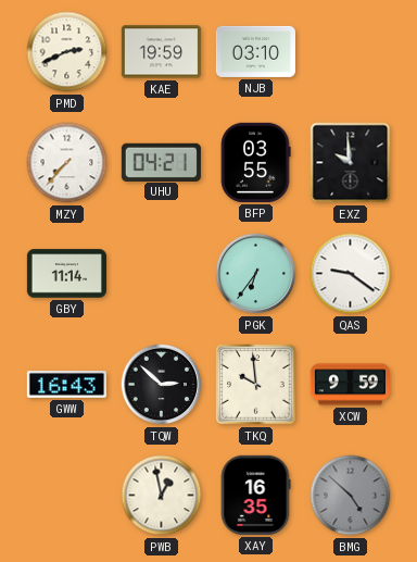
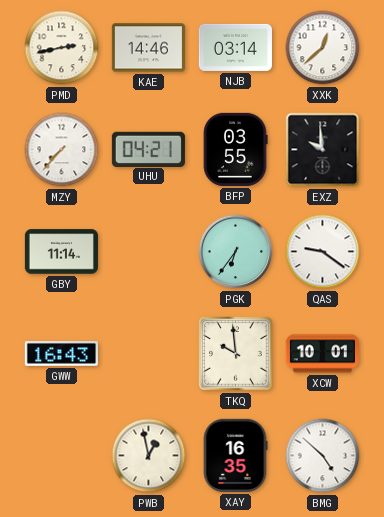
PMD: 2:41 -> 2:43 (62, 48)
KAE: 19:59 -> 14:46 (148, 48)
NJB: 03:10 -> 03:14 (235, 47)
XXK: none -> 12:38 (323, 48)
TQW: 2:52 -> none (162, 385)
XCW: 9:59 -> 10:01 (322, 354)
BMG dial: grey -> white (323, 456)
